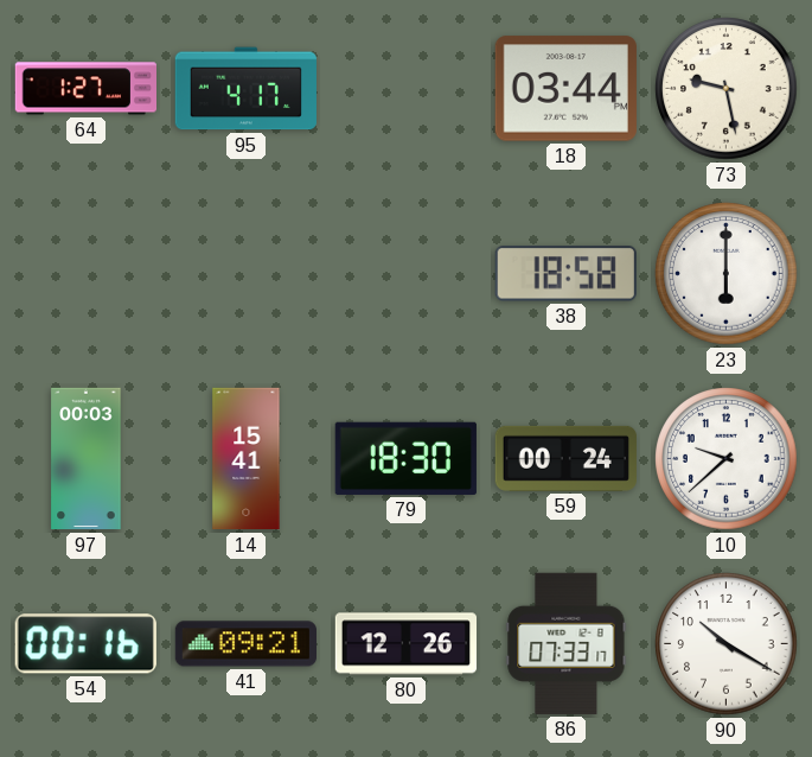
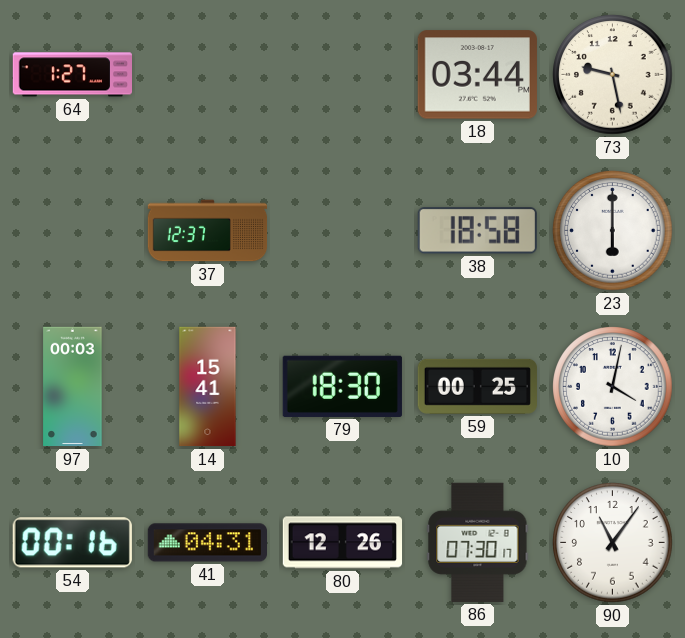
95: 4:17 -> none (245, 89)
37: none -> 12:37 (208, 231)
59: 00:24 -> 00:25 (477, 386)
10: 9:38 -> 4:02 (613, 387)
41: 09:21 -> 04:31 (207, 543)
86: 07:33 -> 07:30 (478, 542)
90: 10:20 -> 11:06 (613, 543)
